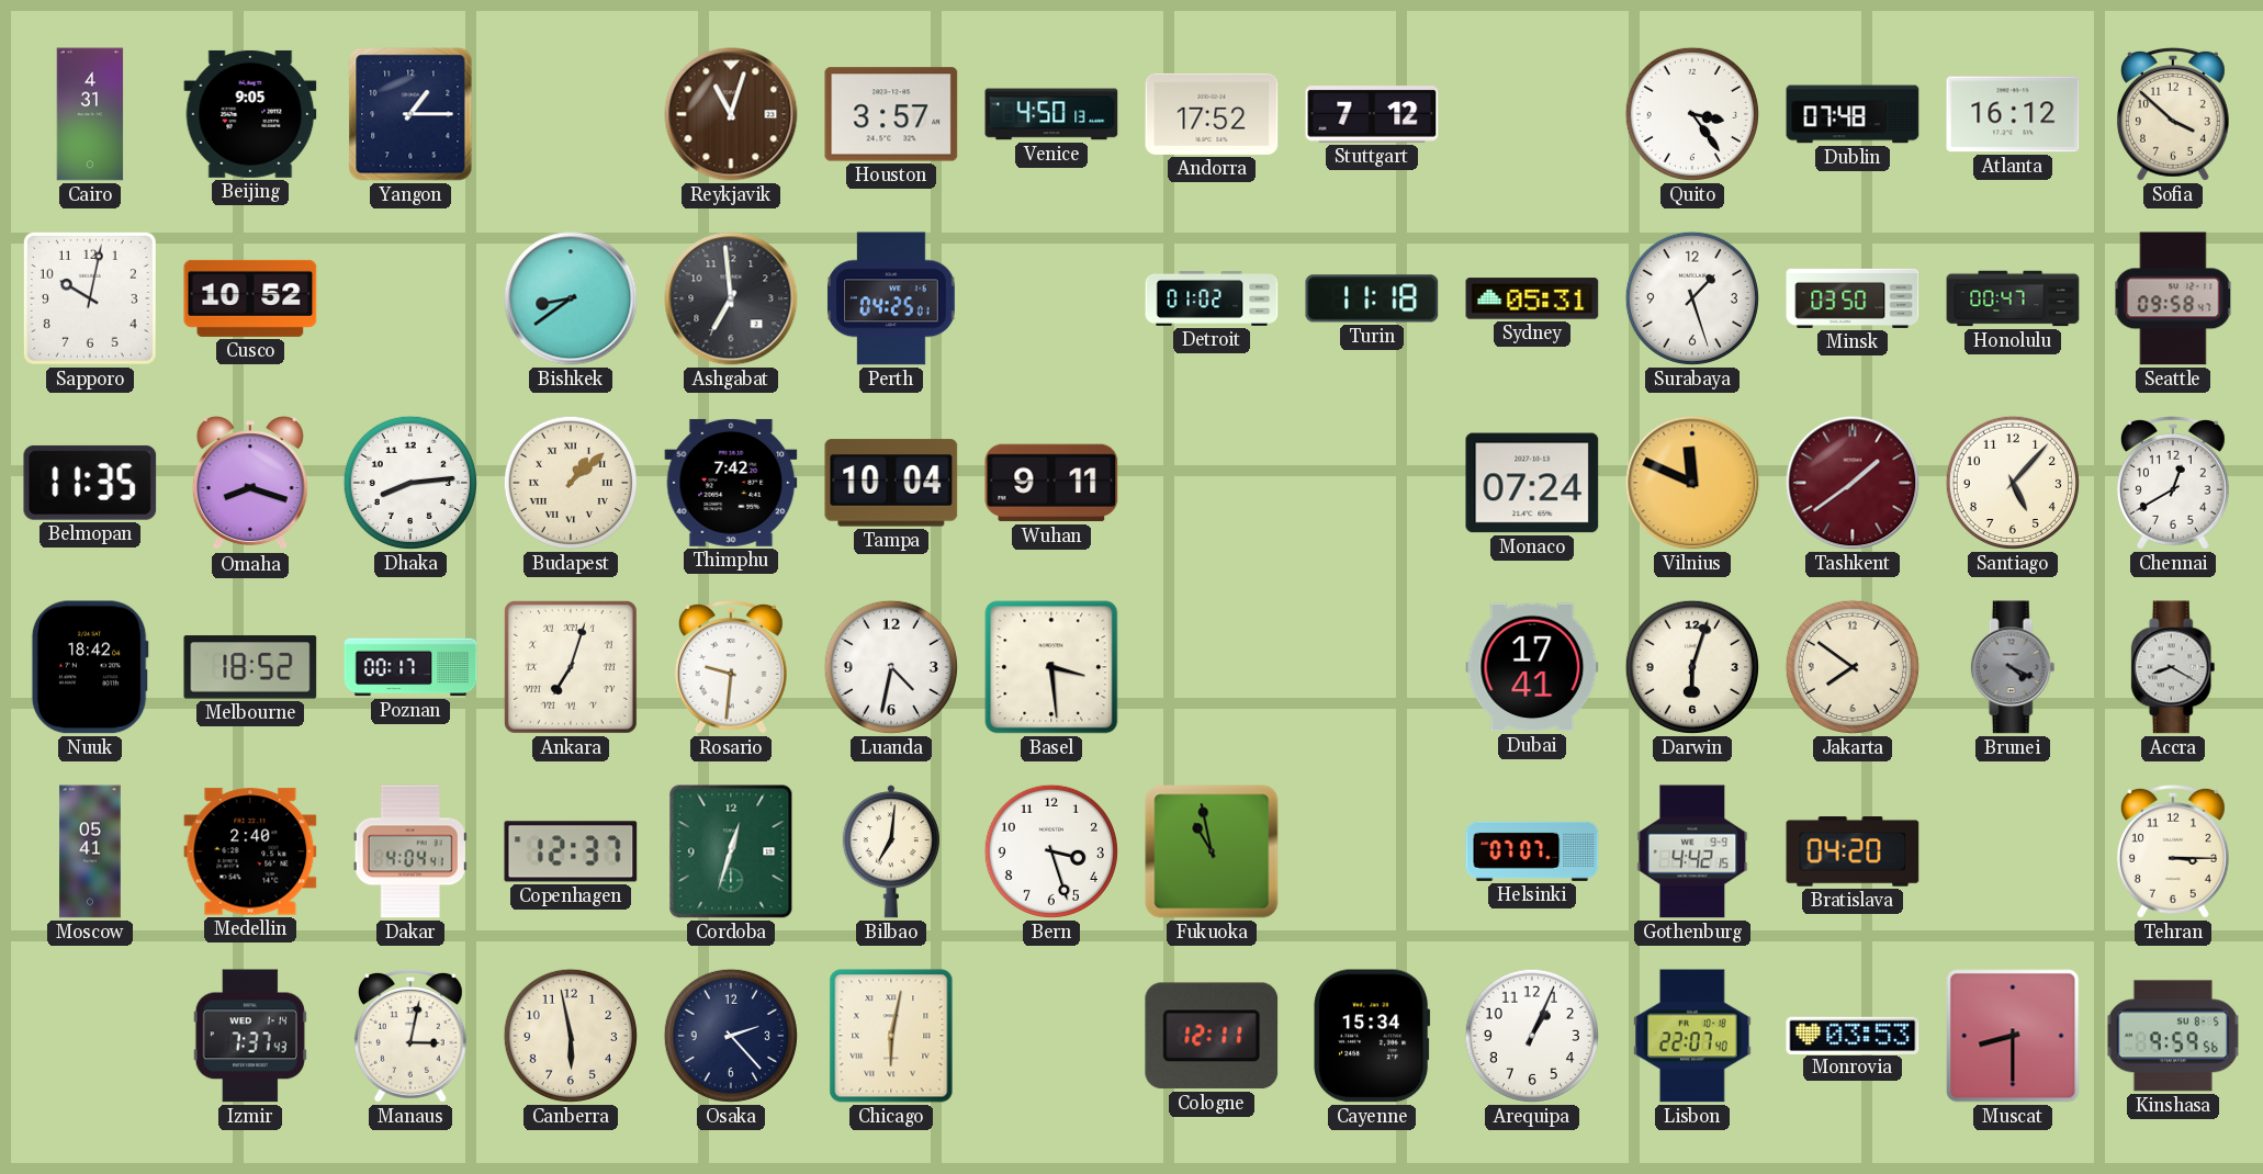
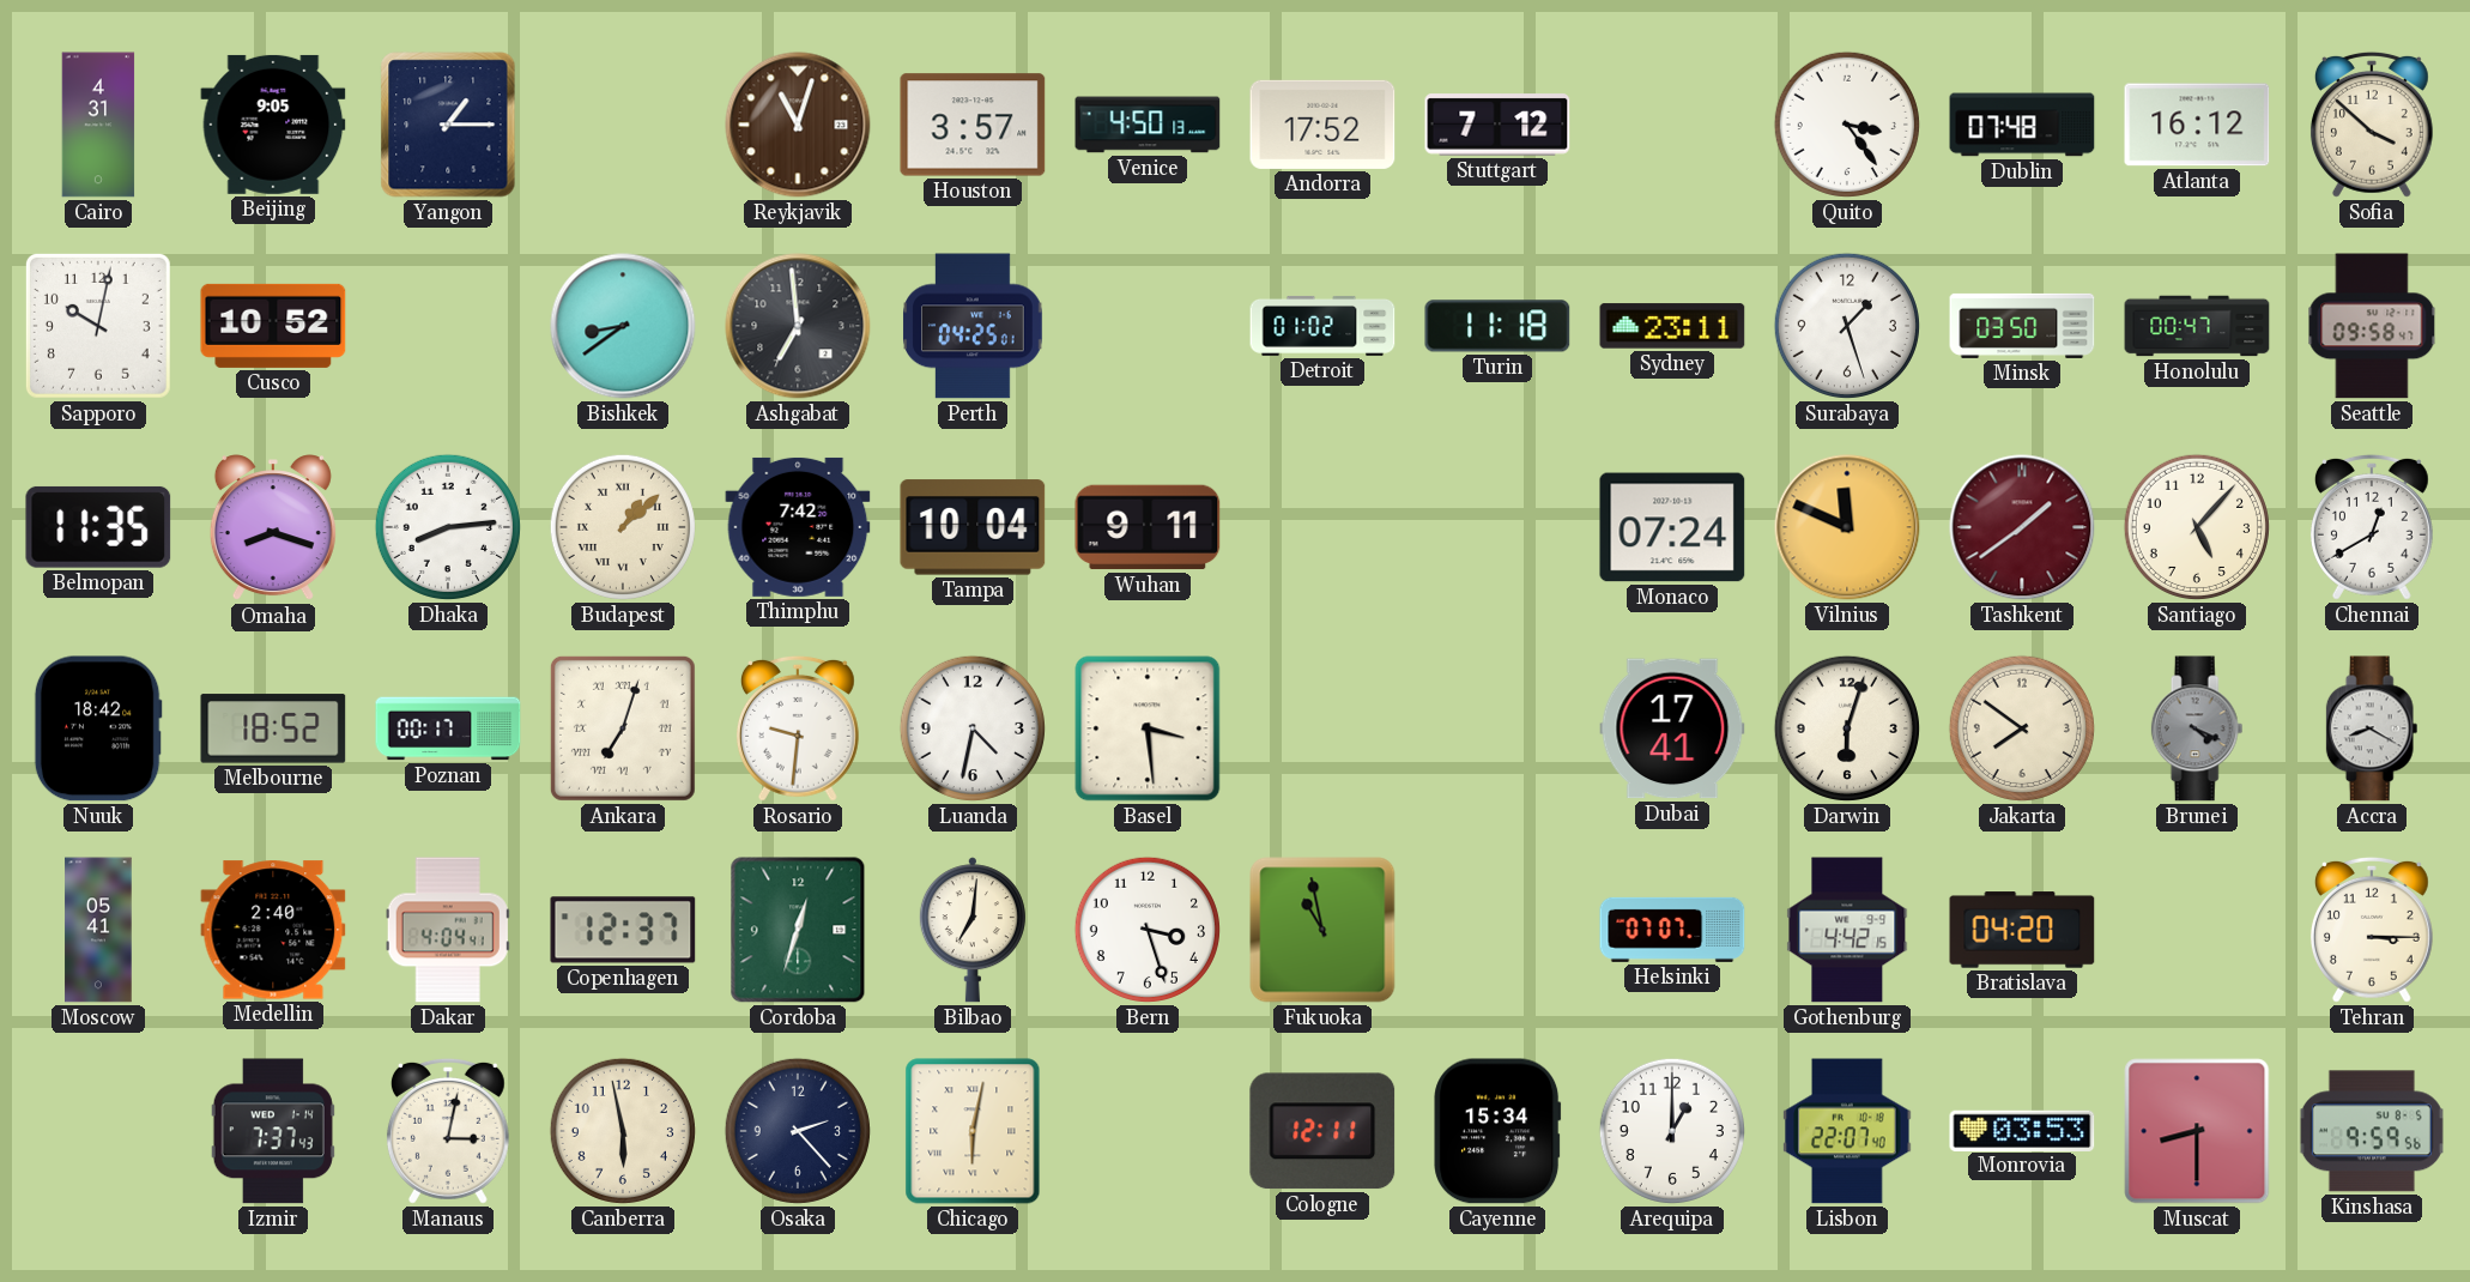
Sydney: 05:31 -> 23:11 (1672, 326)
Arequipa: 1:04 -> 1:00 (1672, 1131)
